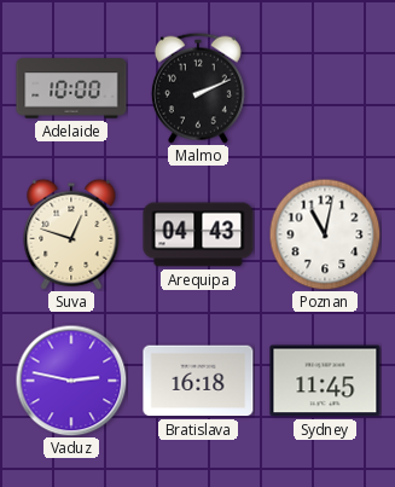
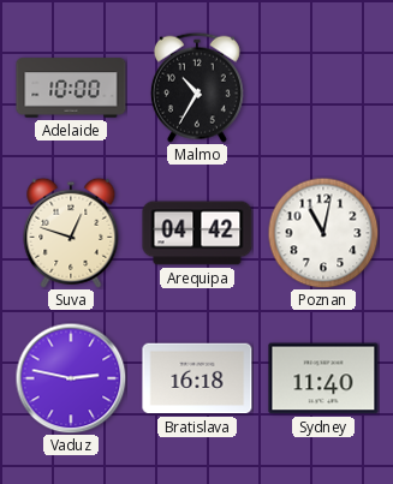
Malmo: 2:11 -> 10:35 (197, 88)
Arequipa: 04:43 -> 04:42 (197, 233)
Sydney: 11:45 -> 11:40 (323, 378)
